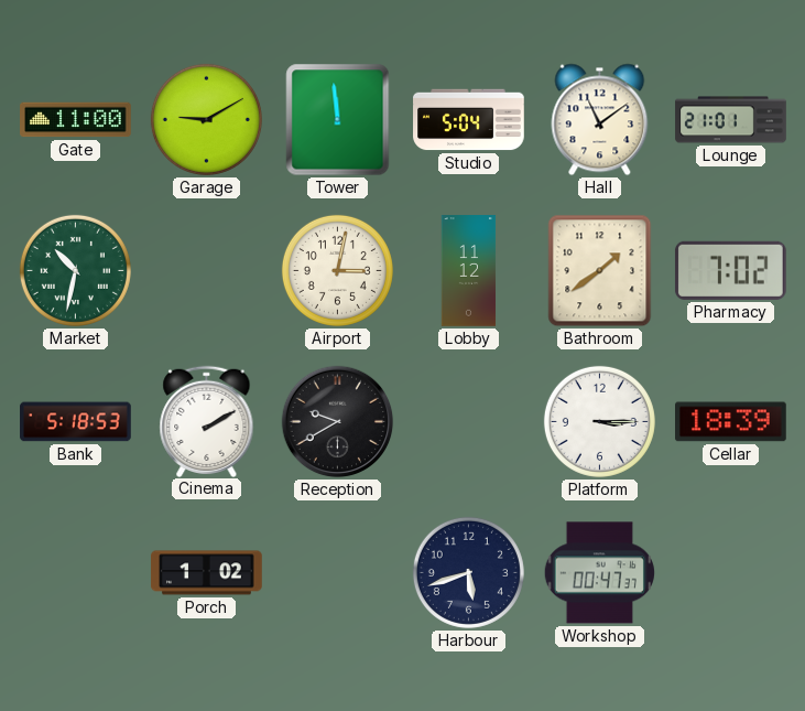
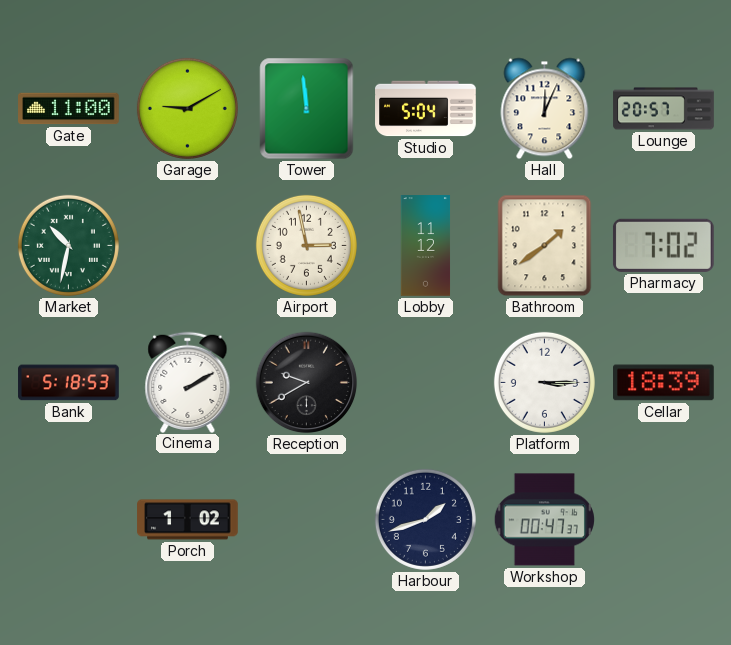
Hall: 11:09 -> 12:04 (545, 109)
Lounge: 21:01 -> 20:57 (664, 109)
Airport: 3:02 -> 2:58 (306, 245)
Harbour: 5:42 -> 1:42 (425, 519)
